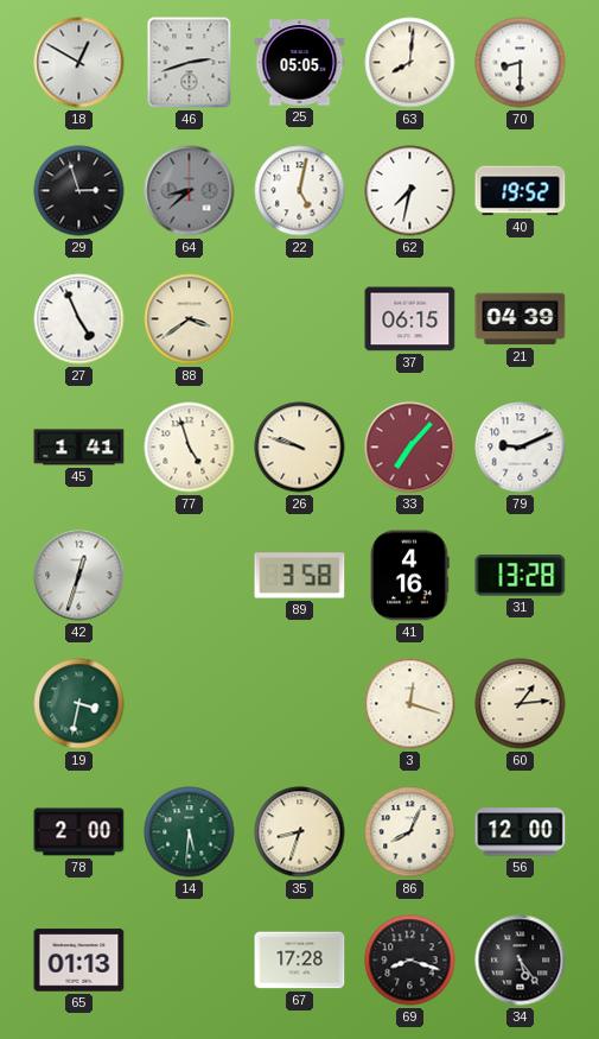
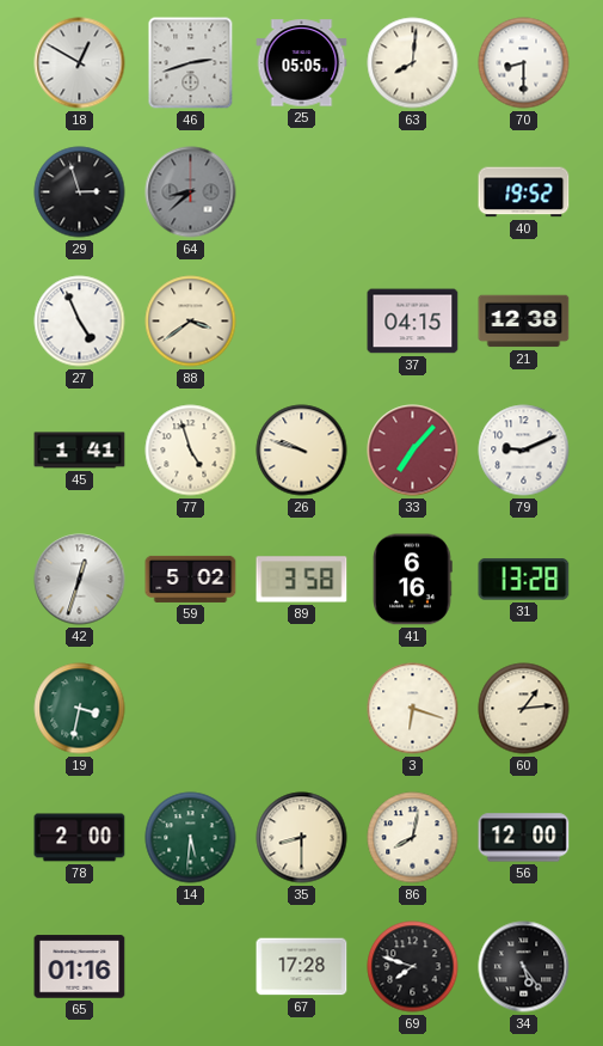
22: 5:02 -> none (300, 191)
62: 7:32 -> none (410, 191)
37: 06:15 -> 04:15 (413, 322)
21: 04:39 -> 12:38 (524, 322)
59: none -> 5:02 (191, 579)
41: 4:16 -> 6:16 (413, 580)
3: 12:18 -> 6:18 (413, 709)
35: 8:33 -> 8:30 (302, 838)
86: 8:04 -> 8:02 (413, 838)
65: 01:13 -> 01:16 (80, 967)
69: 8:18 -> 7:48 (413, 967)
